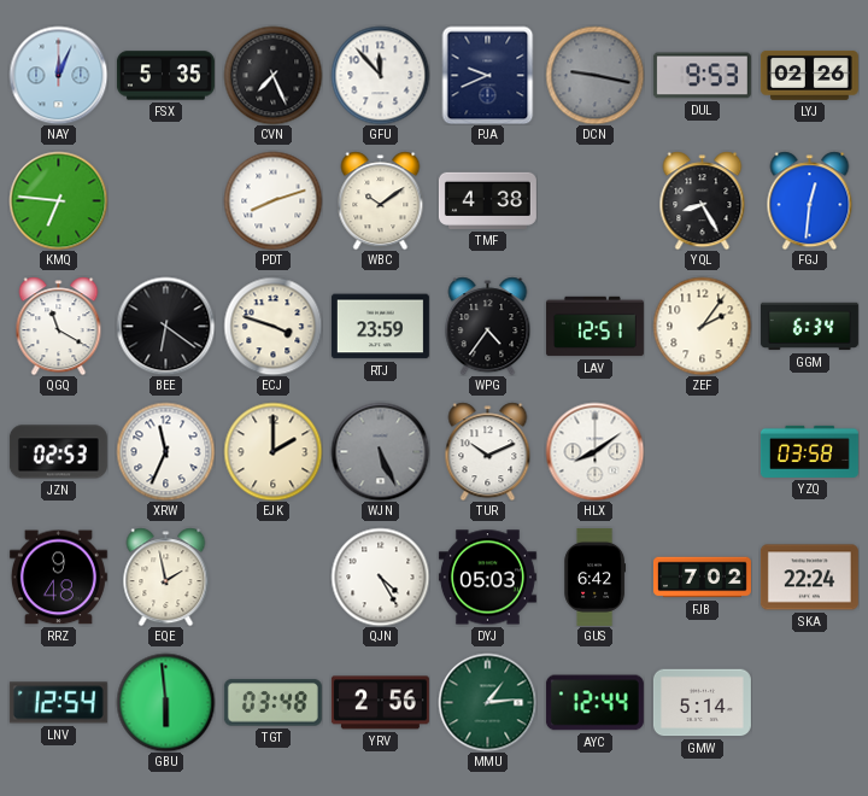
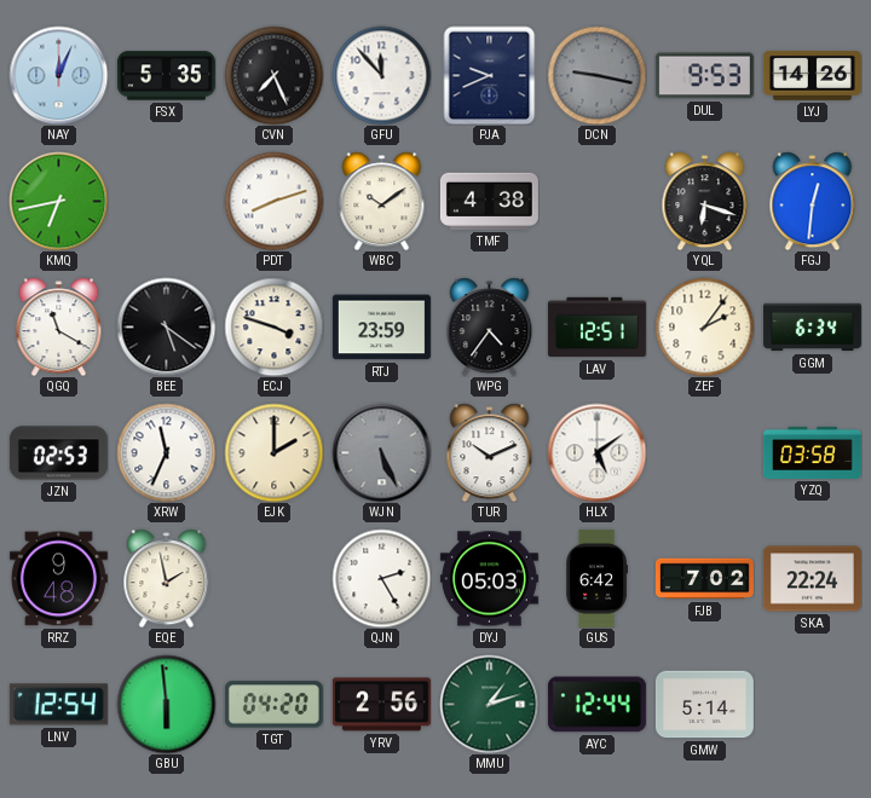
LYJ: 02:26 -> 14:26 (812, 75)
KMQ: 6:46 -> 6:43 (58, 201)
YQL: 8:25 -> 6:18 (705, 201)
BEE: 6:21 -> 5:21 (166, 326)
HLX: 8:09 -> 5:09 (596, 452)
QJN: 4:25 -> 2:25 (381, 578)
TGT: 03:48 -> 04:20 (273, 705)
MMU: 1:14 -> 1:12 (489, 704)
